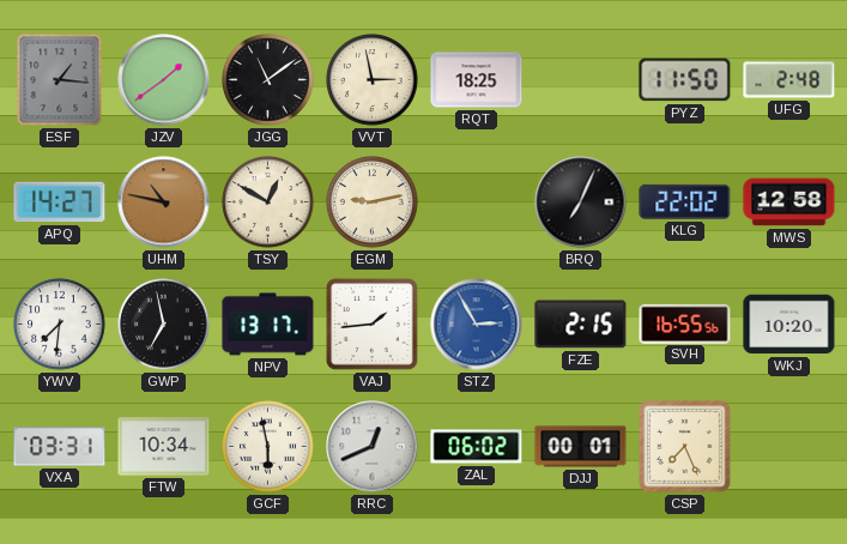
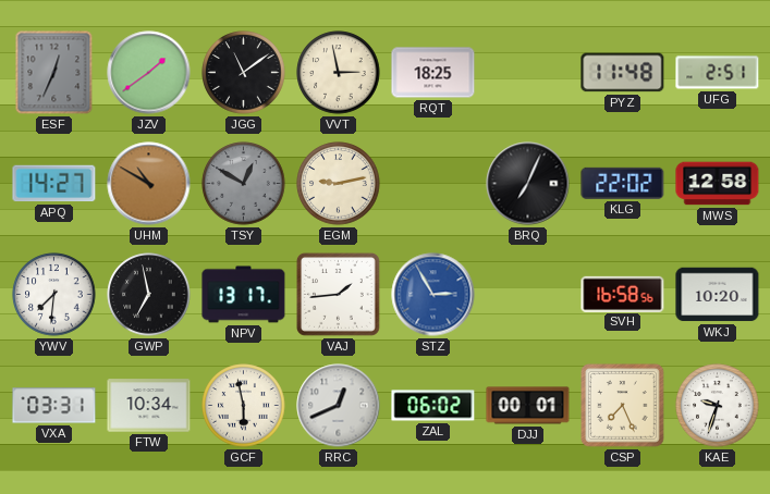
ESF: 1:16 -> 12:34 (54, 73)
PYZ: 11:50 -> 11:48 (623, 73)
UFG: 2:48 -> 2:51 (718, 73)
UHM: 10:47 -> 10:50 (149, 184)
TSY dial: cream -> grey (244, 184)
FZE: 2:15 -> none (581, 325)
SVH: 16:55 -> 16:58 (623, 294)
KAE: none -> 9:33 (718, 406)
